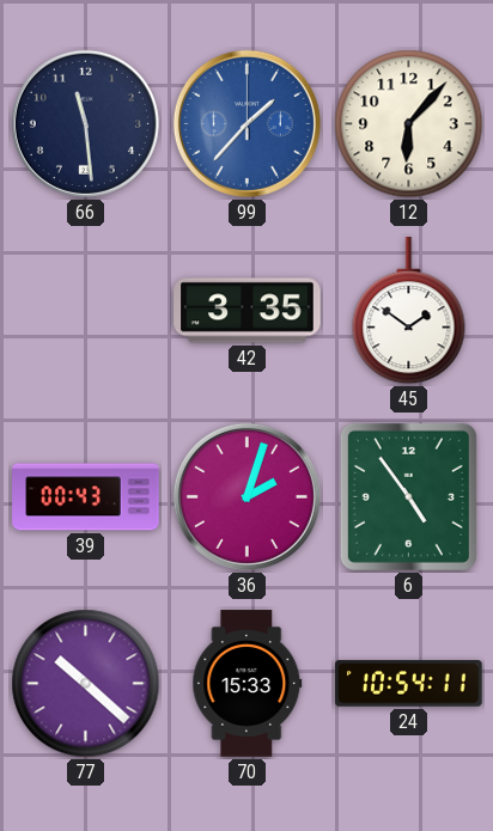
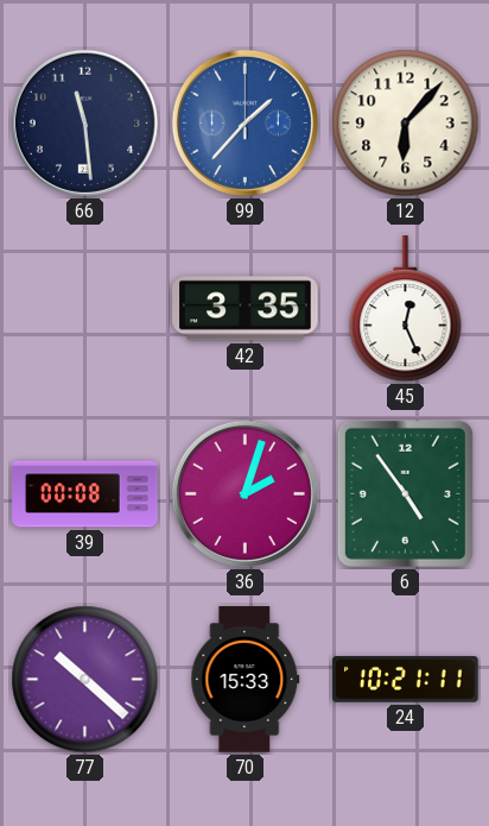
45: 1:51 -> 12:26 (406, 309)
39: 00:43 -> 00:08 (85, 494)
24: 10:54 -> 10:21 (406, 680)
